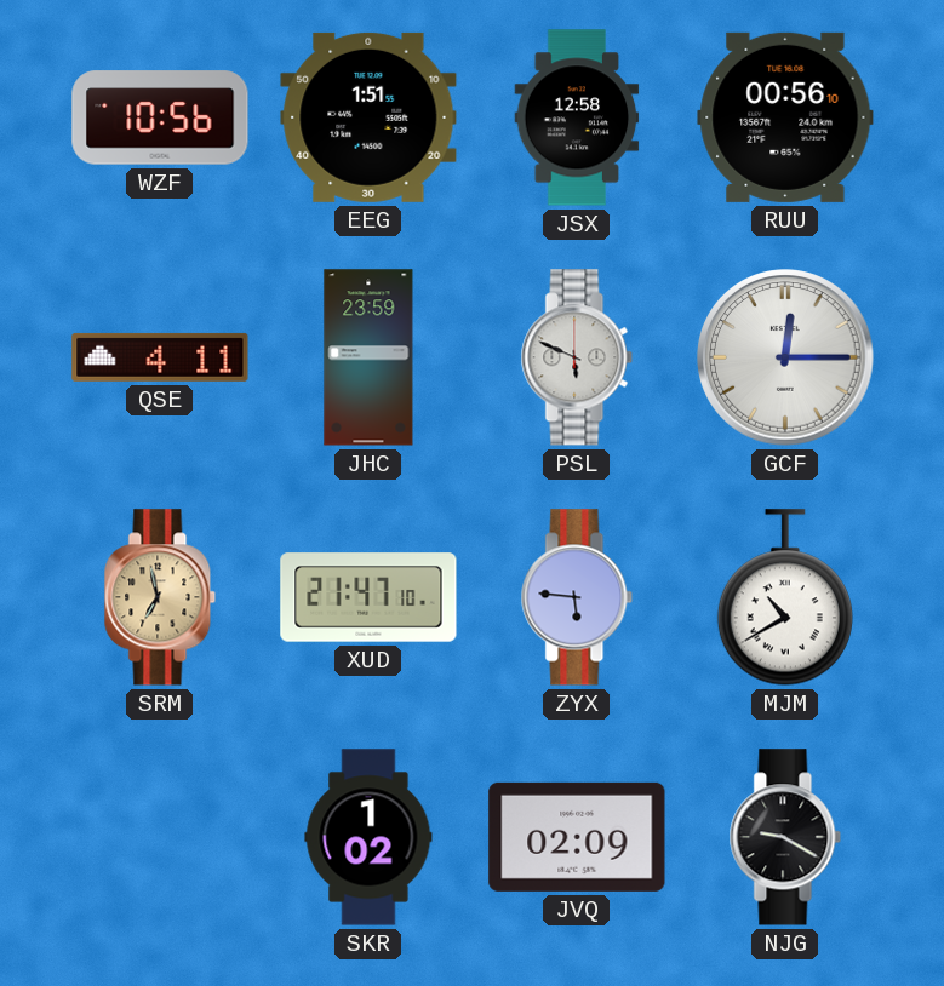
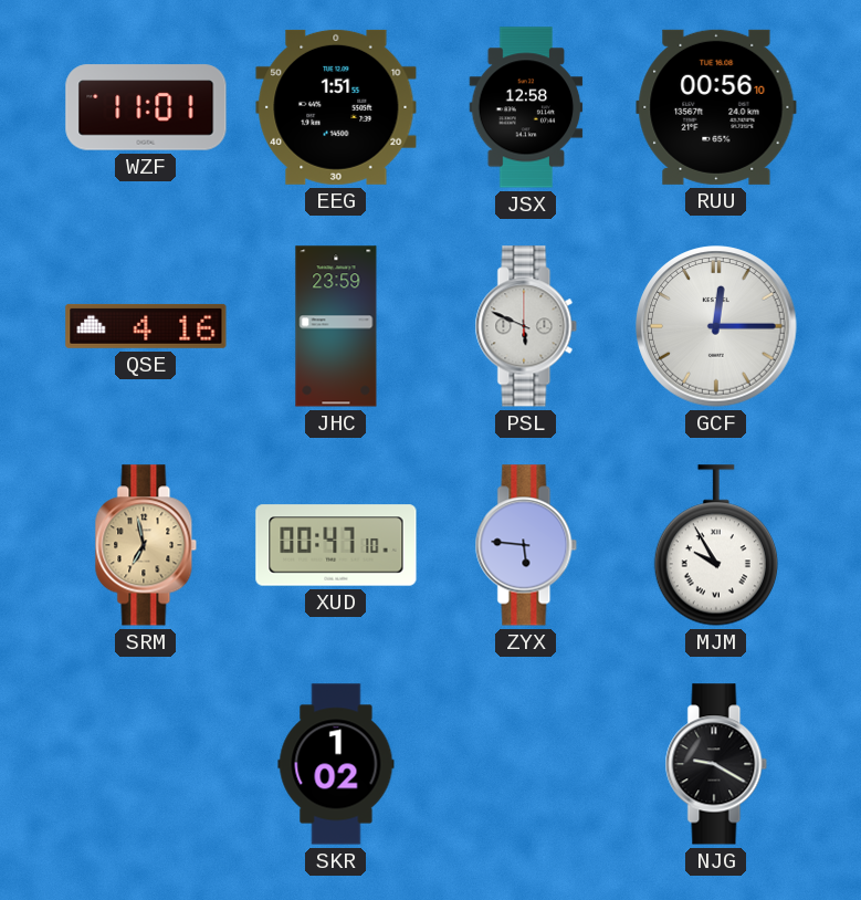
WZF: 10:56 -> 11:01 (146, 107)
QSE: 4:11 -> 4:16 (146, 326)
XUD: 21:47 -> 00:47 (336, 545)
MJM: 10:40 -> 9:55 (716, 545)
JVQ: 02:09 -> none (577, 837)
